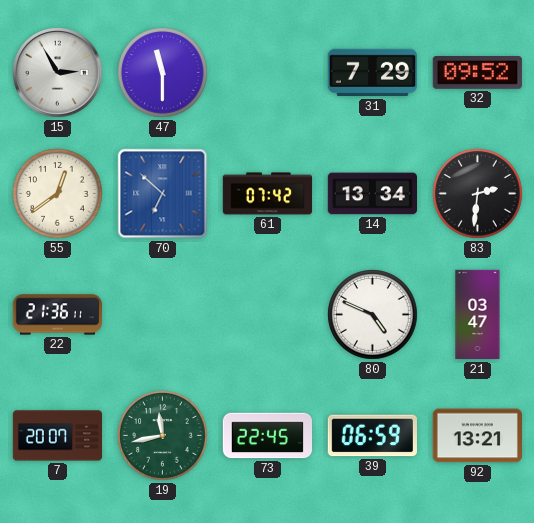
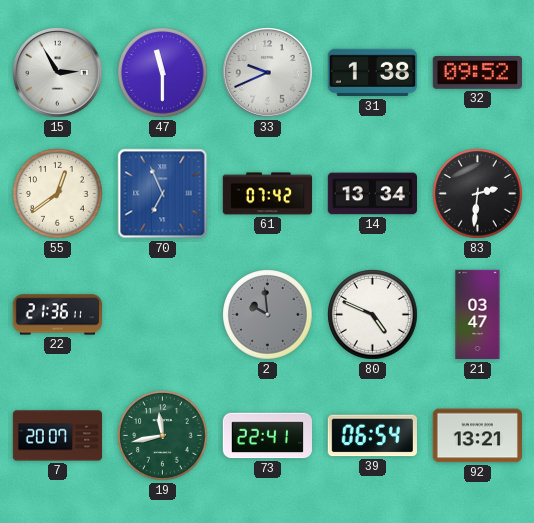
33: none -> 9:41 (268, 73)
31: 7:29 -> 1:38 (372, 73)
70: 6:52 -> 6:56 (163, 194)
2: none -> 9:59 (268, 315)
73: 22:45 -> 22:41 (267, 436)
39: 06:59 -> 06:54 (372, 436)
